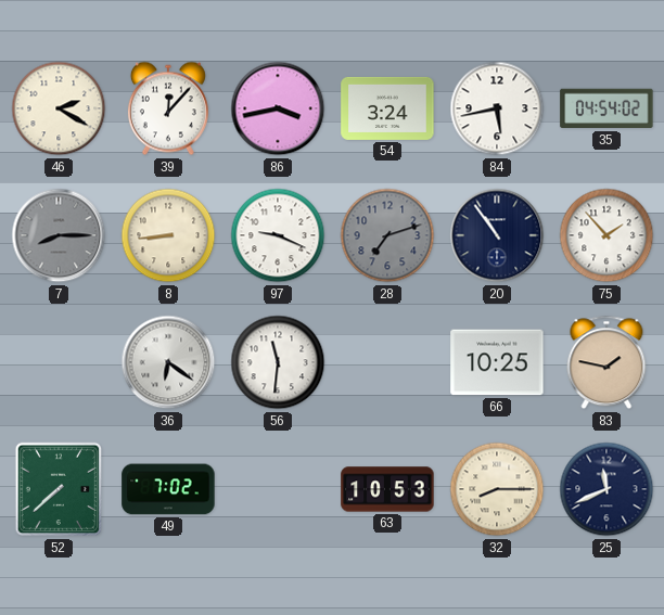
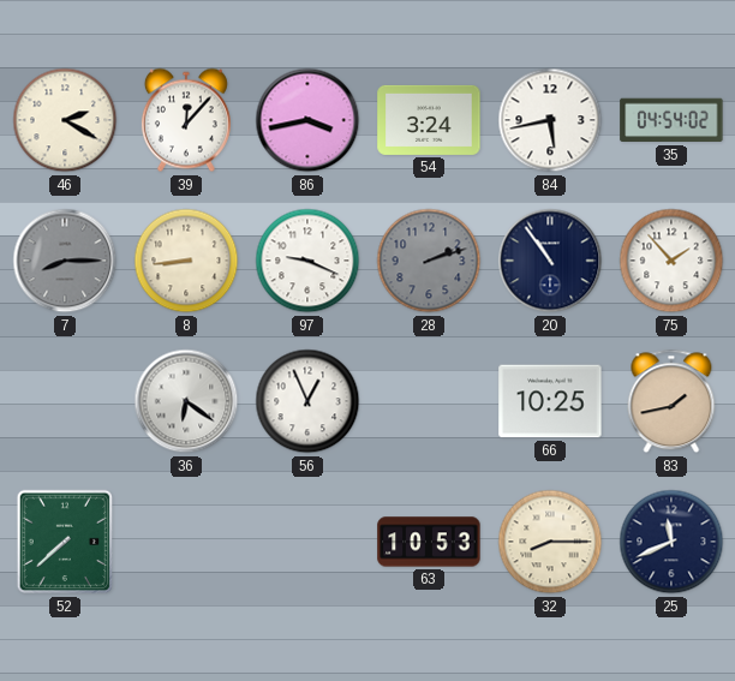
28: 7:12 -> 2:12 (429, 261)
56: 11:31 -> 12:56 (307, 401)
83: 1:47 -> 1:43 (671, 401)
49: 7:02 -> none (168, 489)
